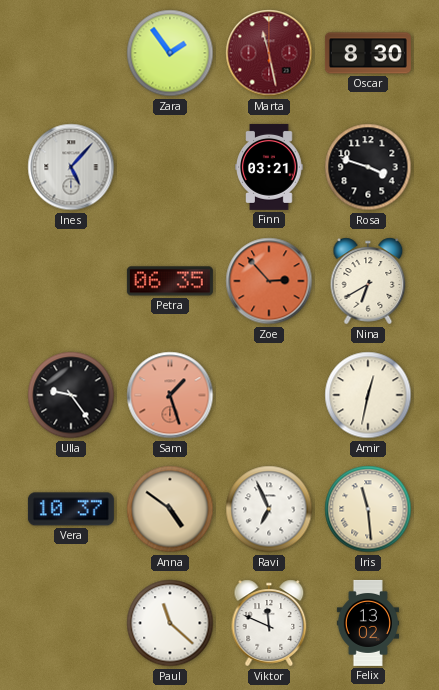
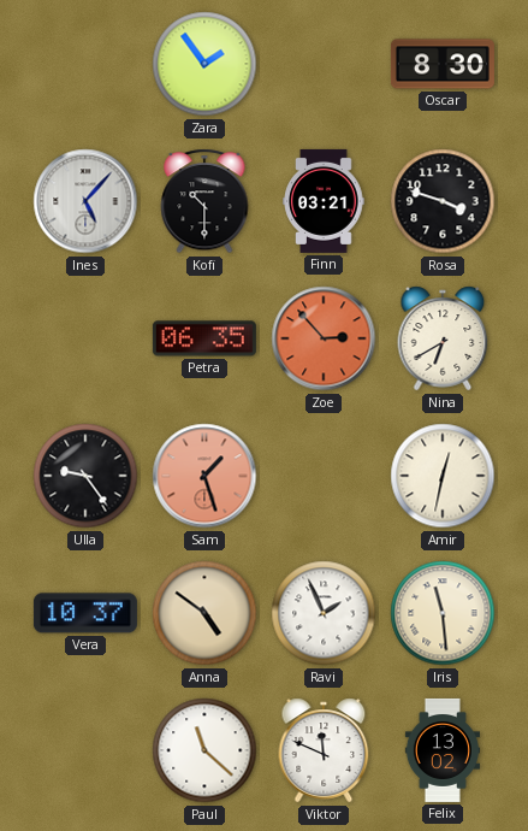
Marta: 11:28 -> none (269, 53)
Kofi: none -> 10:30 (204, 201)
Ravi: 6:56 -> 1:56 (324, 613)
